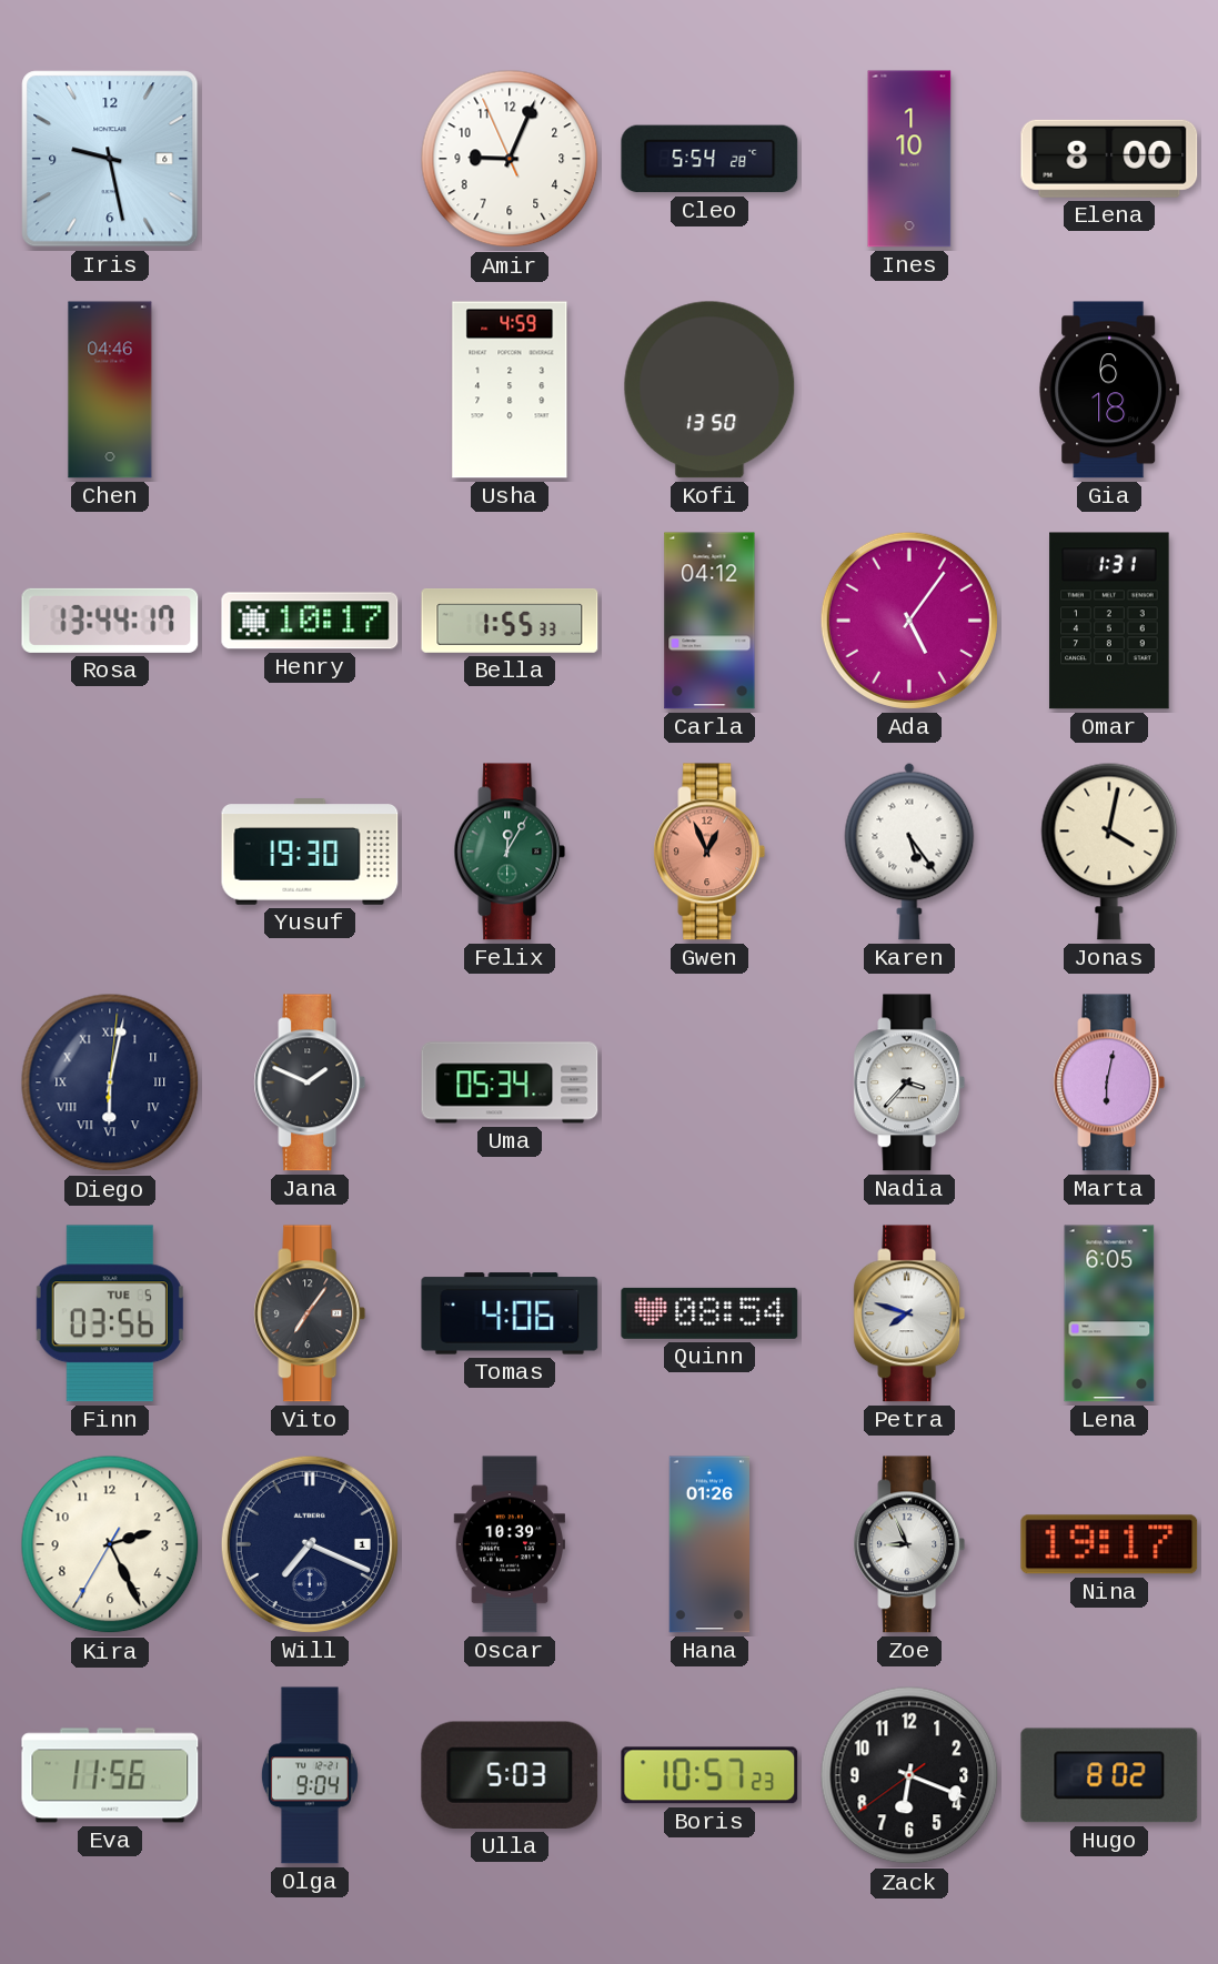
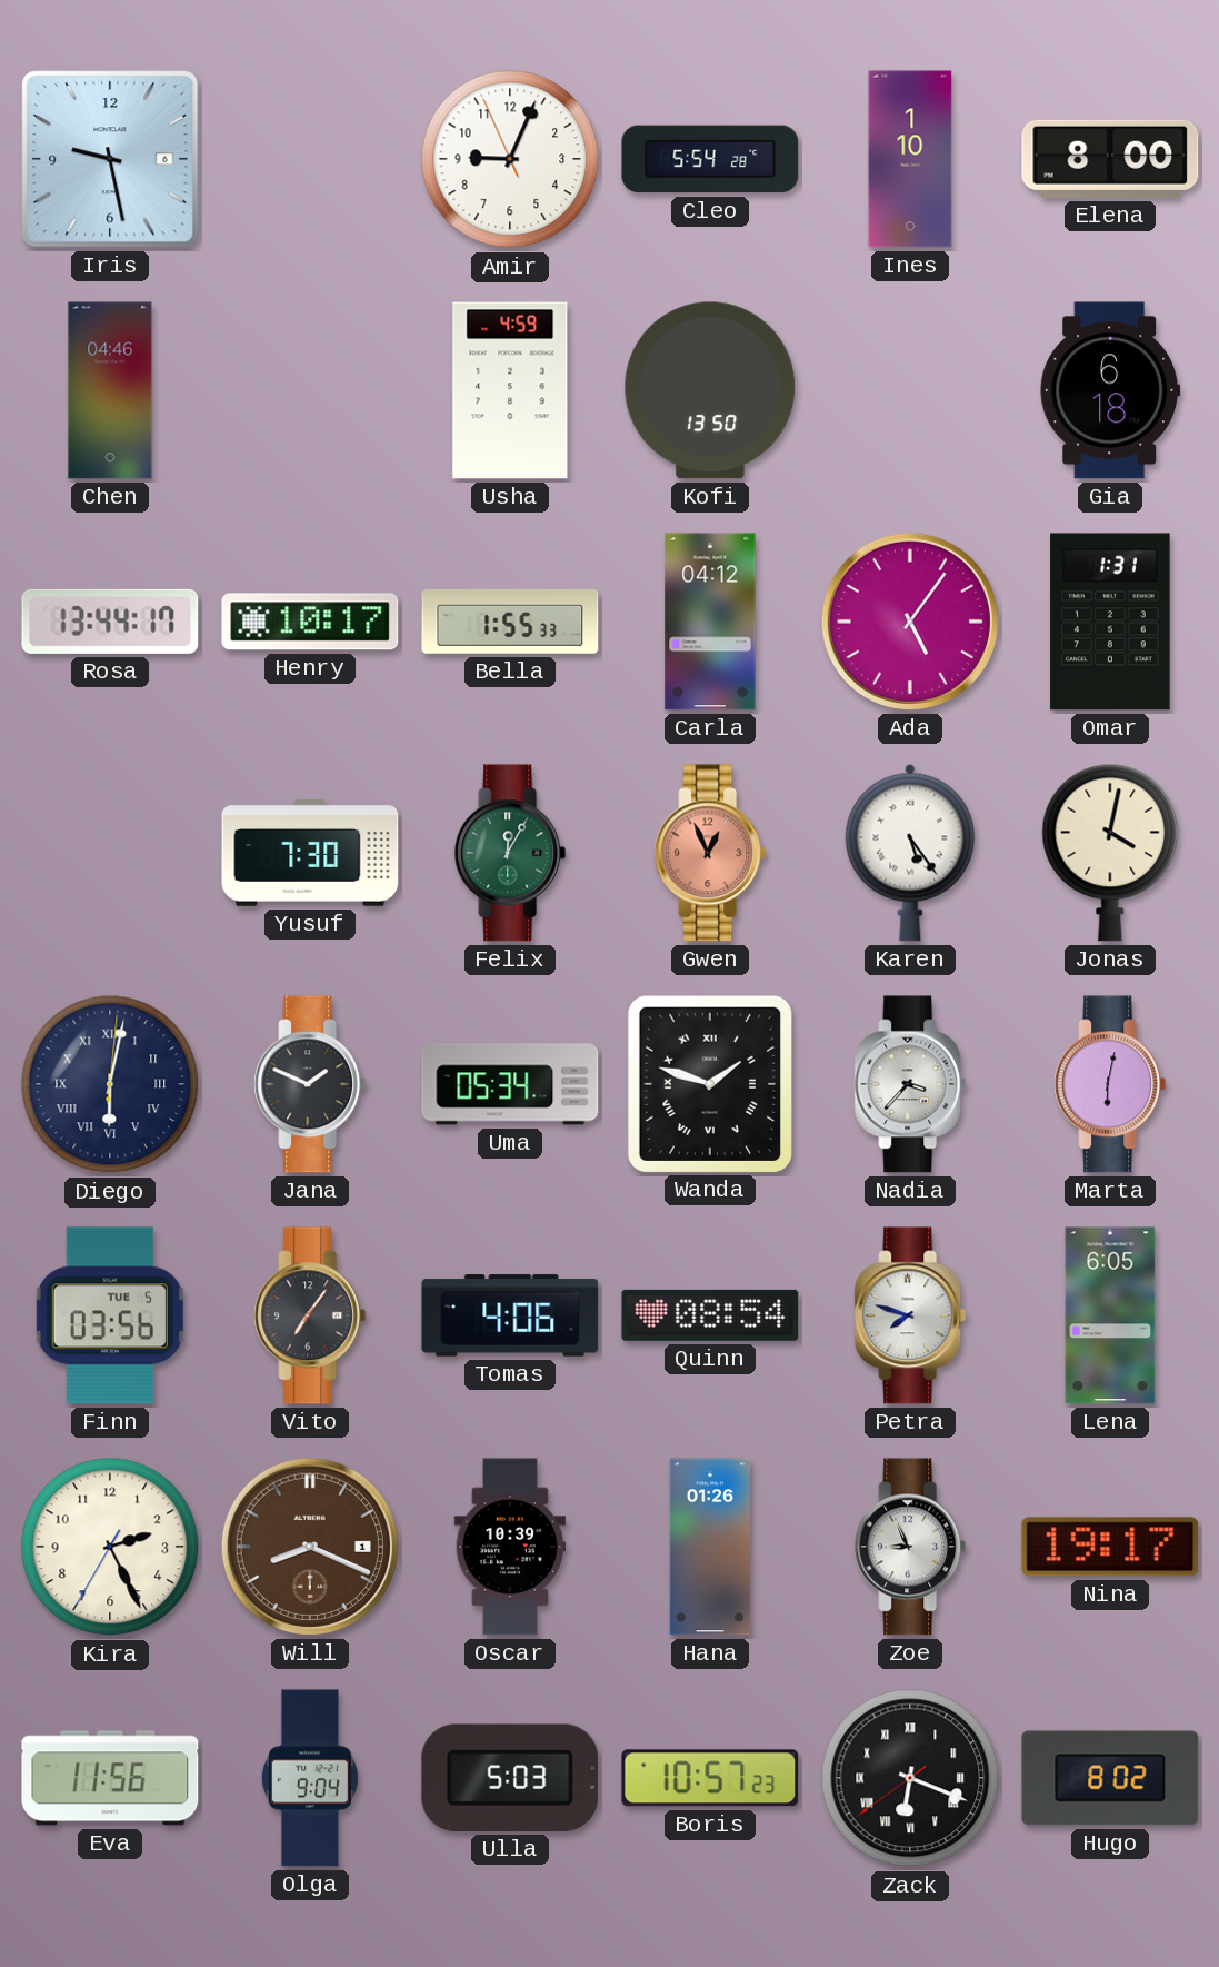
Yusuf: 19:30 -> 7:30 (310, 854)
Wanda: none -> 1:48 (709, 1083)
Will: 7:19 -> 8:19 (310, 1547)
Will dial: navy -> brown (310, 1547)
Zack numerals: Arabic -> Roman (910, 1778)
